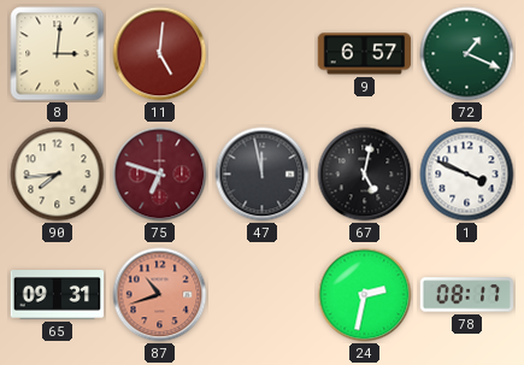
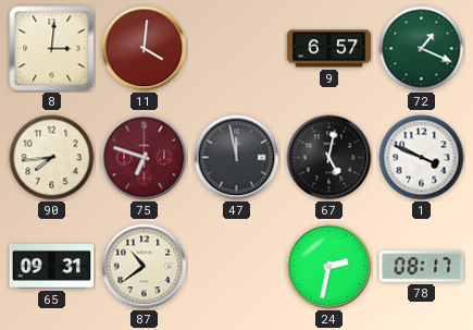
11: 5:01 -> 4:01 (145, 49)
87: 10:42 -> 10:39 (145, 267)
87 dial: salmon -> cream (145, 267)
